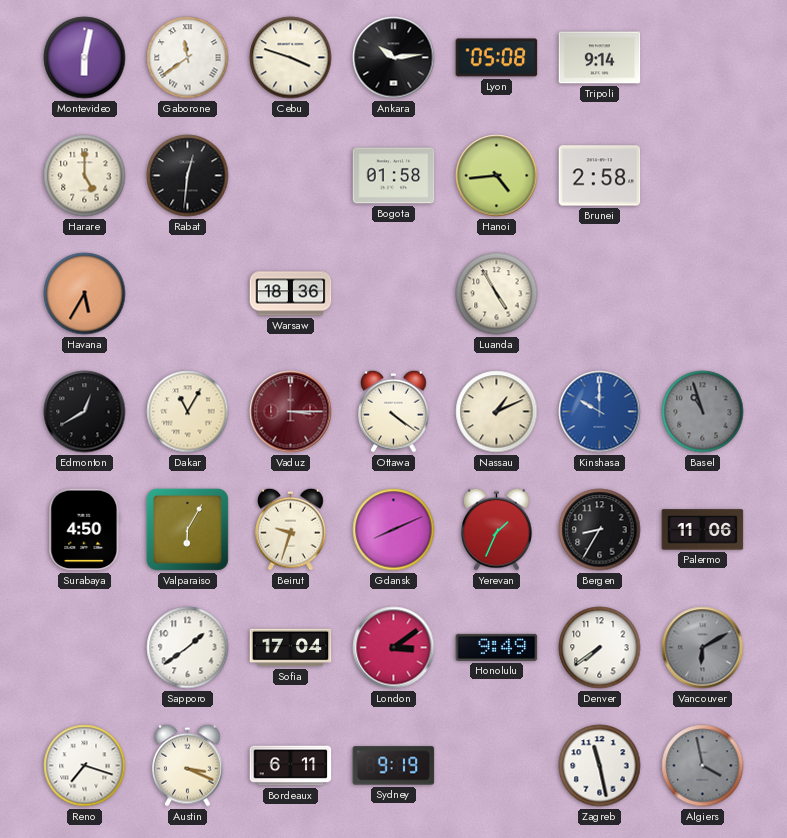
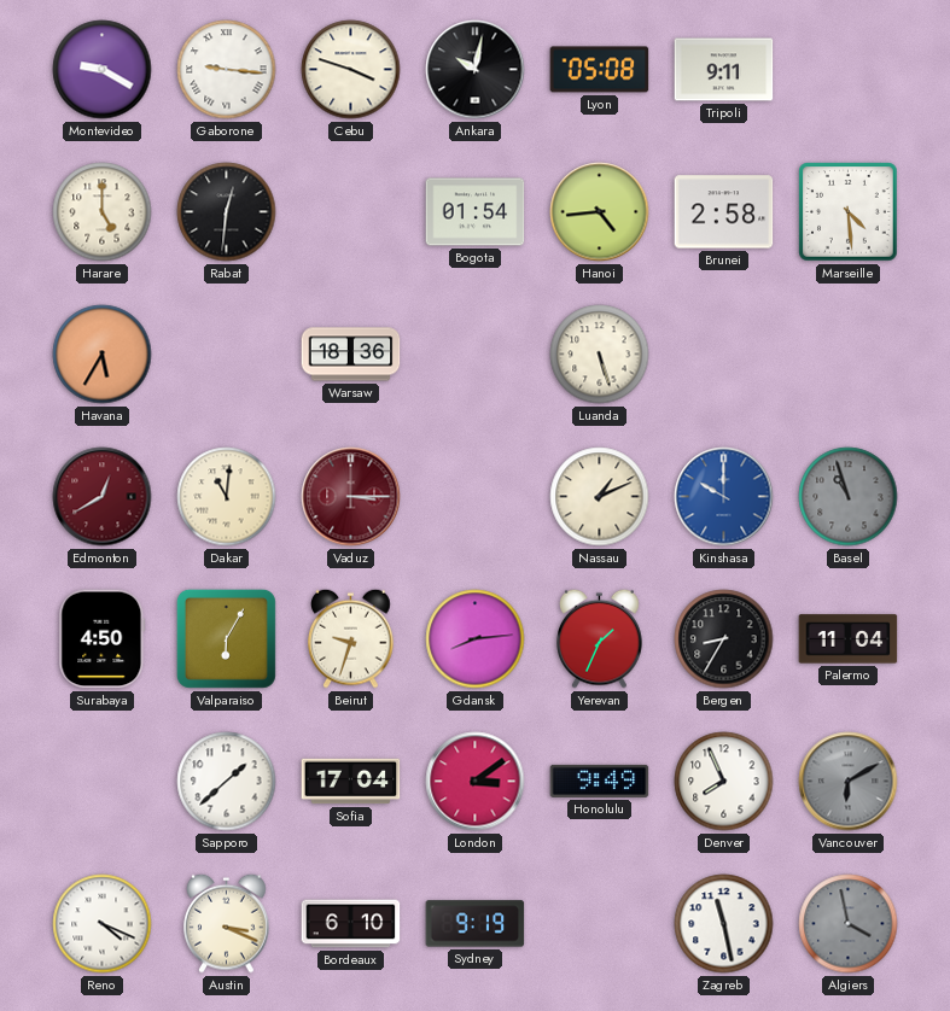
Montevideo: 6:02 -> 9:20 (103, 70)
Gaborone: 11:39 -> 9:16 (227, 70)
Ankara: 10:14 -> 10:02 (476, 70)
Tripoli: 9:14 -> 9:11 (724, 70)
Bogota: 01:58 -> 01:54 (476, 212)
Marseille: none -> 4:29 (849, 212)
Luanda: 4:55 -> 5:27 (600, 355)
Edmonton dial: black -> burgundy (103, 497)
Dakar: 11:05 -> 11:01 (227, 497)
Ottawa: 4:21 -> none (394, 411)
Gdansk: 8:11 -> 8:14 (476, 639)
Palermo: 11:06 -> 11:04 (849, 639)
Sapporo: 1:39 -> 1:38 (227, 782)
Denver: 7:39 -> 7:56 (724, 782)
Reno: 7:18 -> 4:19 (103, 924)
Bordeaux: 6:11 -> 6:10 (351, 924)
